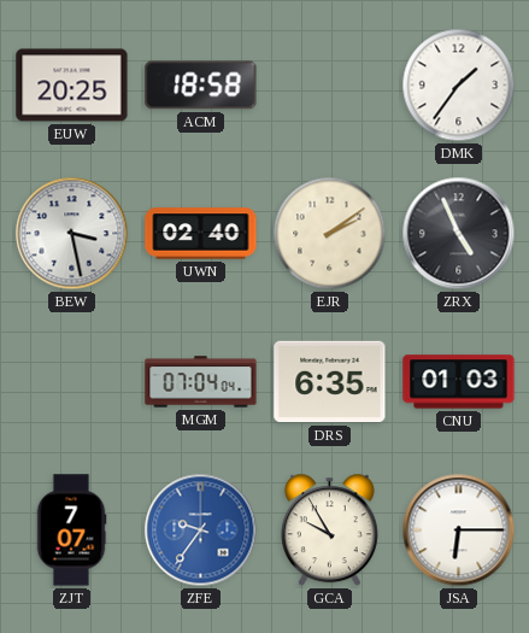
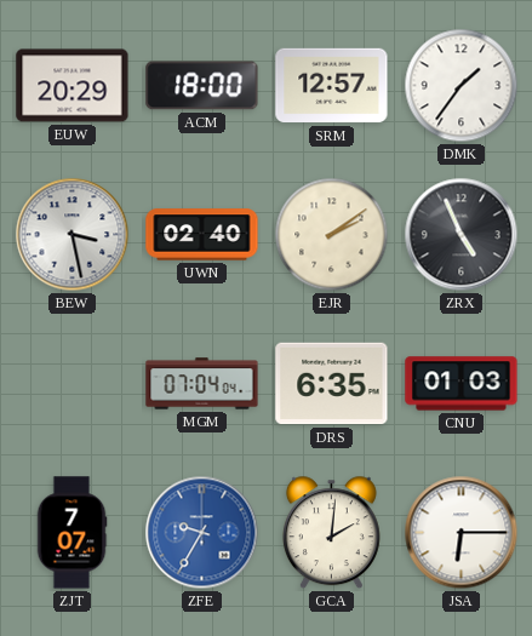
EUW: 20:25 -> 20:29 (73, 86)
ACM: 18:58 -> 18:00 (202, 86)
SRM: none -> 12:57 (332, 86)
ZFE: 9:36 -> 9:35 (202, 533)
GCA: 9:55 -> 2:01 (331, 533)
